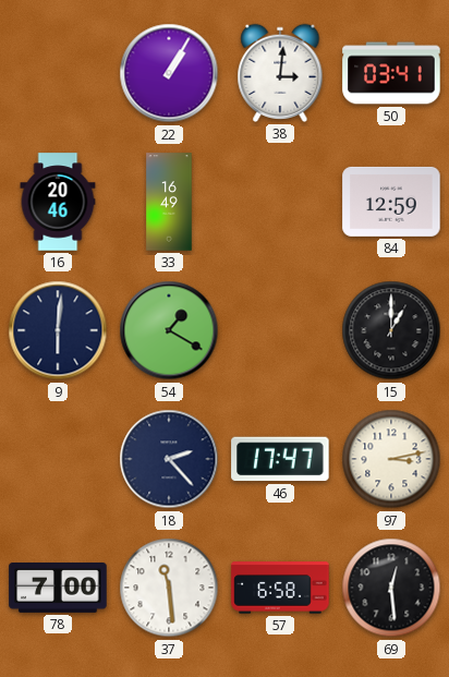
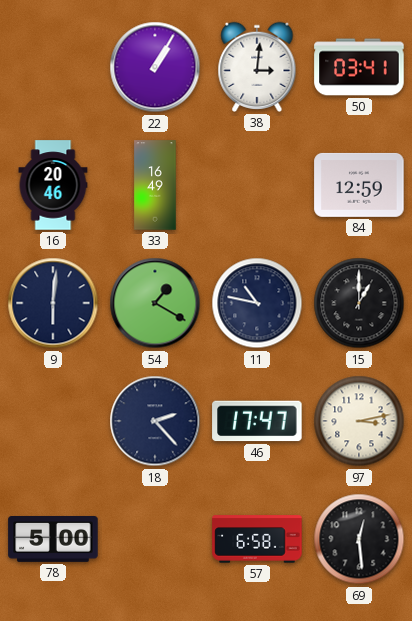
11: none -> 10:47 (257, 303)
78: 7:00 -> 5:00 (53, 540)
37: 11:29 -> none (169, 588)
